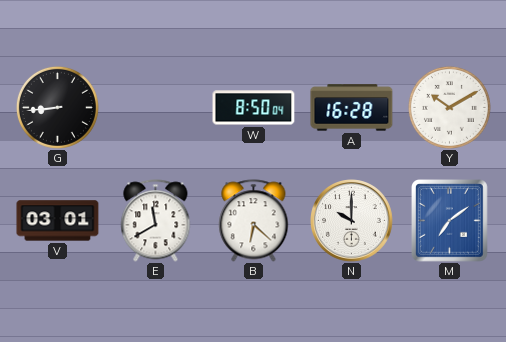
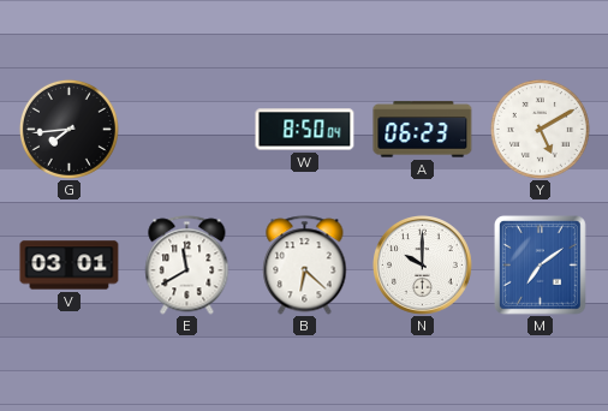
G: 8:44 -> 7:44 (68, 129)
A: 16:28 -> 06:23 (423, 130)
Y: 10:10 -> 5:10 (540, 129)
